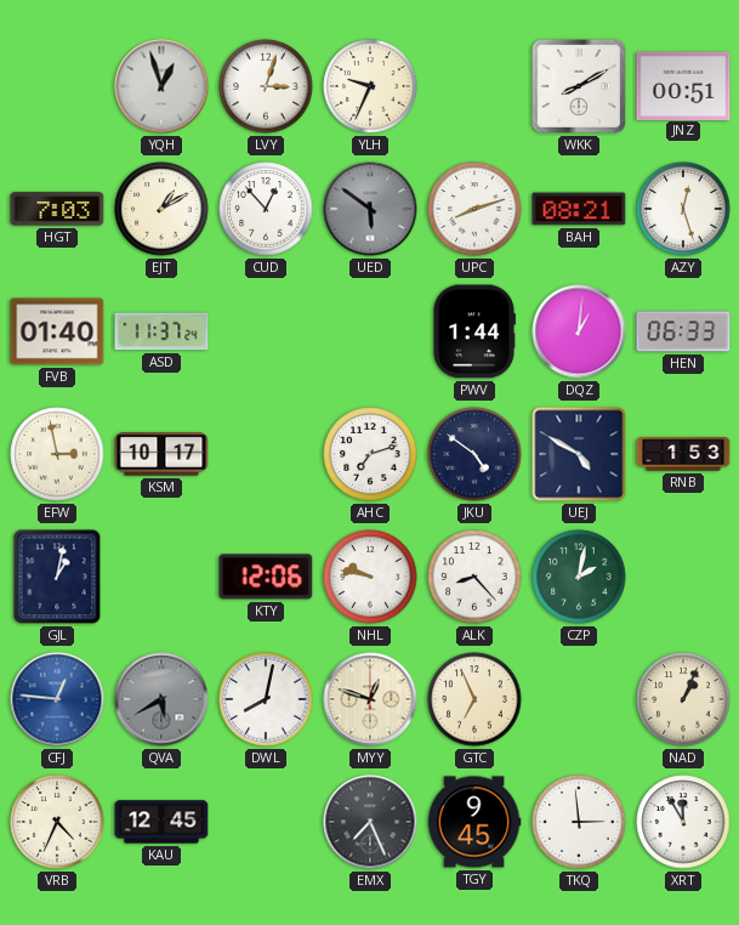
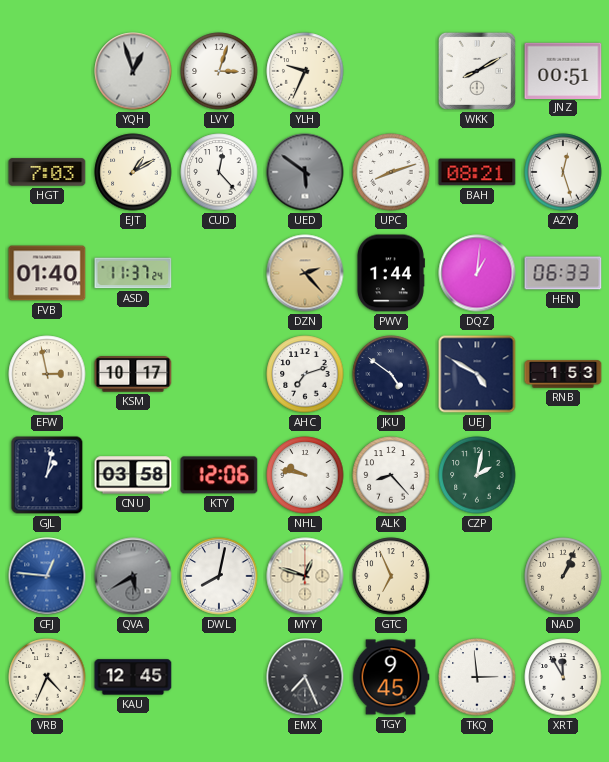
CUD: 12:53 -> 12:23 (219, 172)
DZN: none -> 2:23 (305, 273)
CNU: none -> 03:58 (133, 475)
